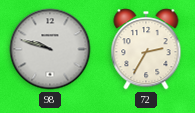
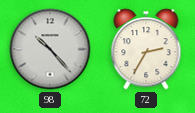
98: 9:48 -> 10:23 (50, 49)
